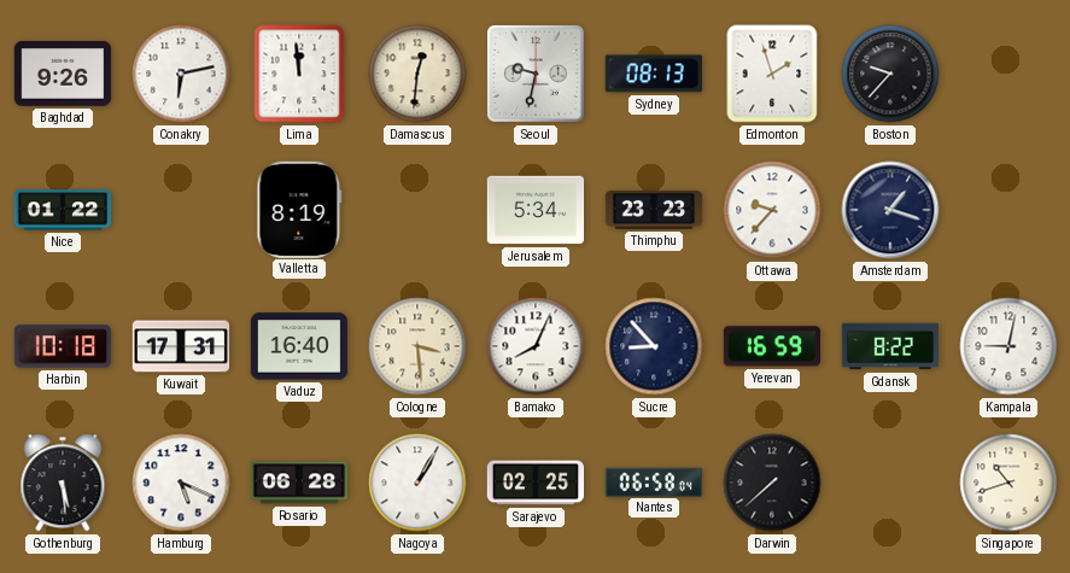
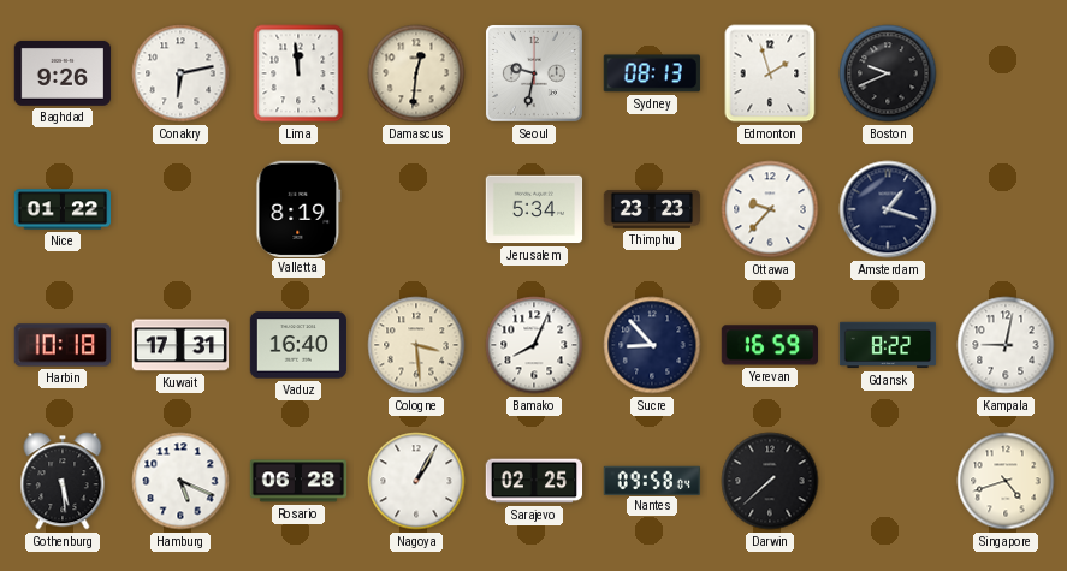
Boston: 9:37 -> 9:41 (888, 73)
Nantes: 06:58 -> 09:58 (651, 480)
Singapore: 10:42 -> 4:42 (1006, 481)
